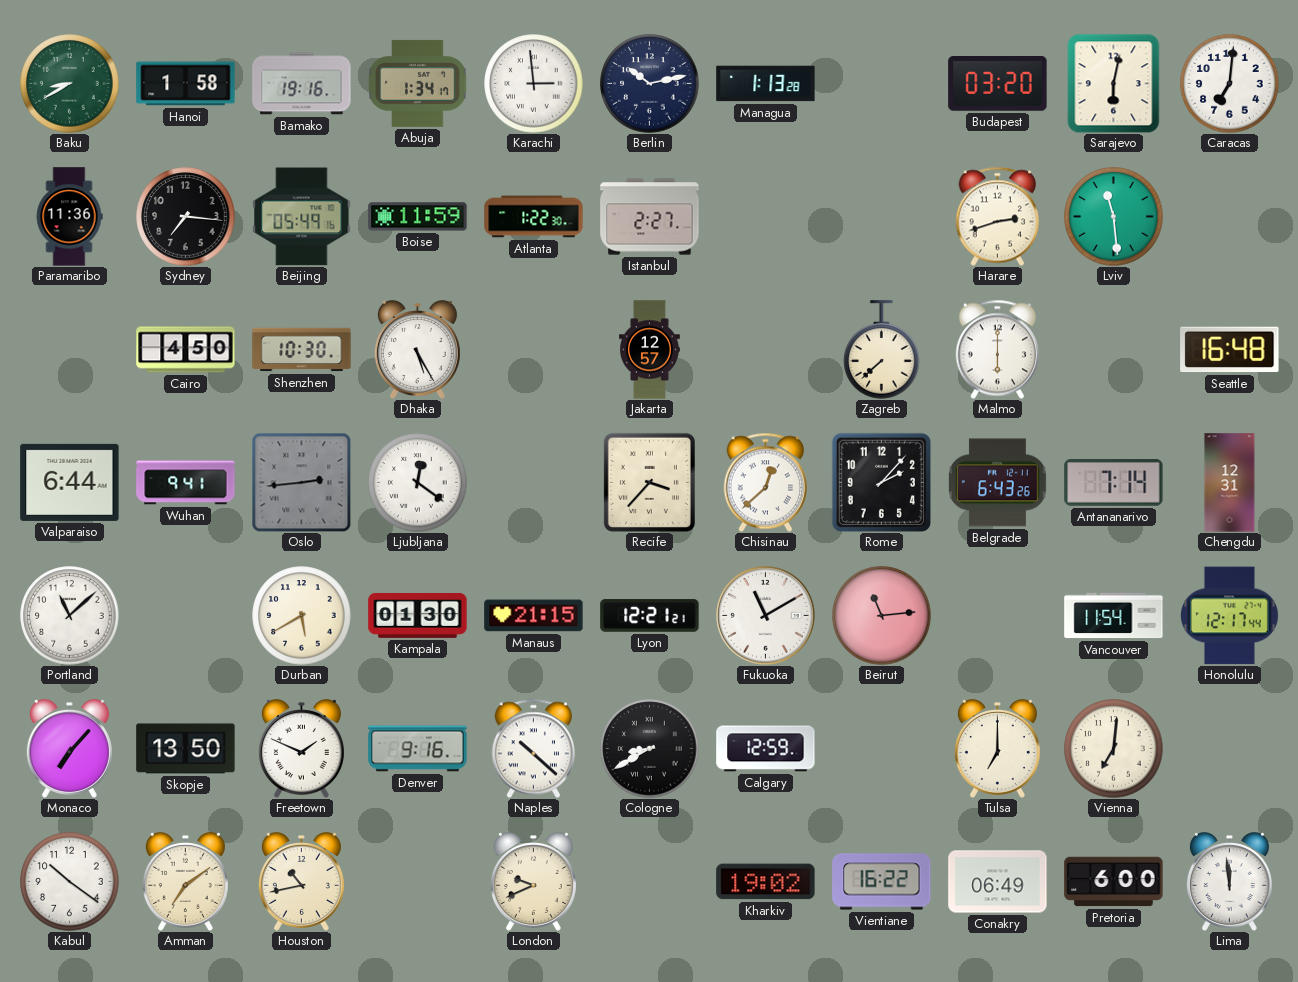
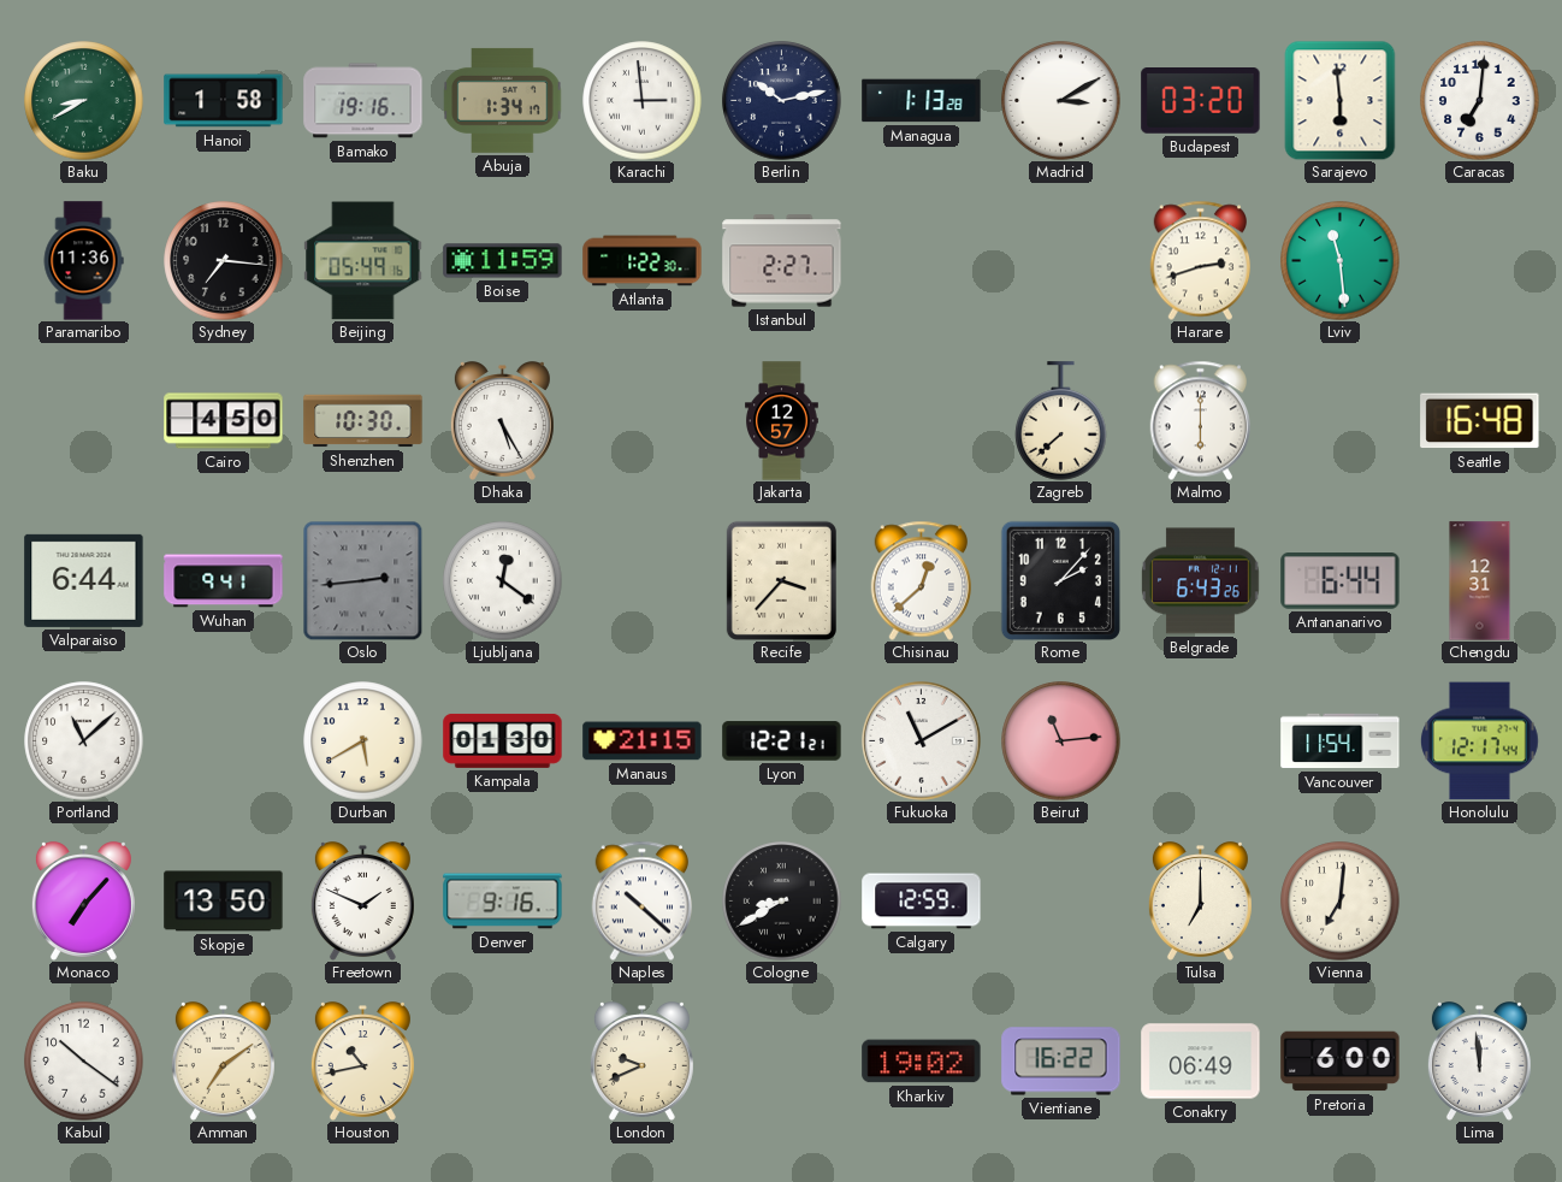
Madrid: none -> 3:10 (1061, 101)
Sarajevo: 6:02 -> 5:59 (1341, 100)
Antananarivo: 7:14 -> 6:44 (1341, 581)
